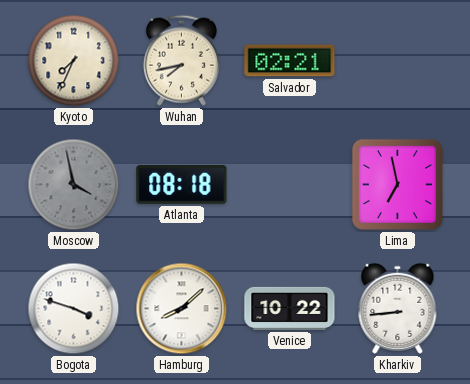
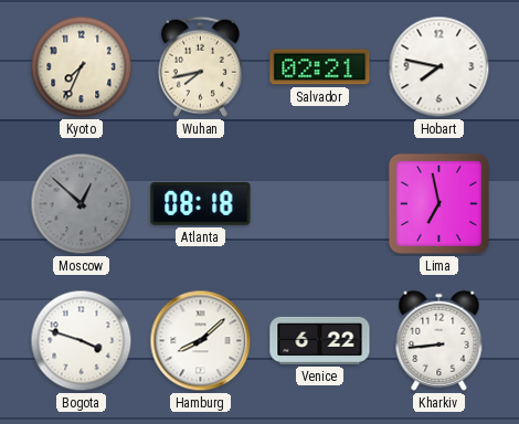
Hobart: none -> 7:47 (439, 67)
Moscow: 3:58 -> 12:52 (82, 204)
Venice: 10:22 -> 6:22 (320, 340)
